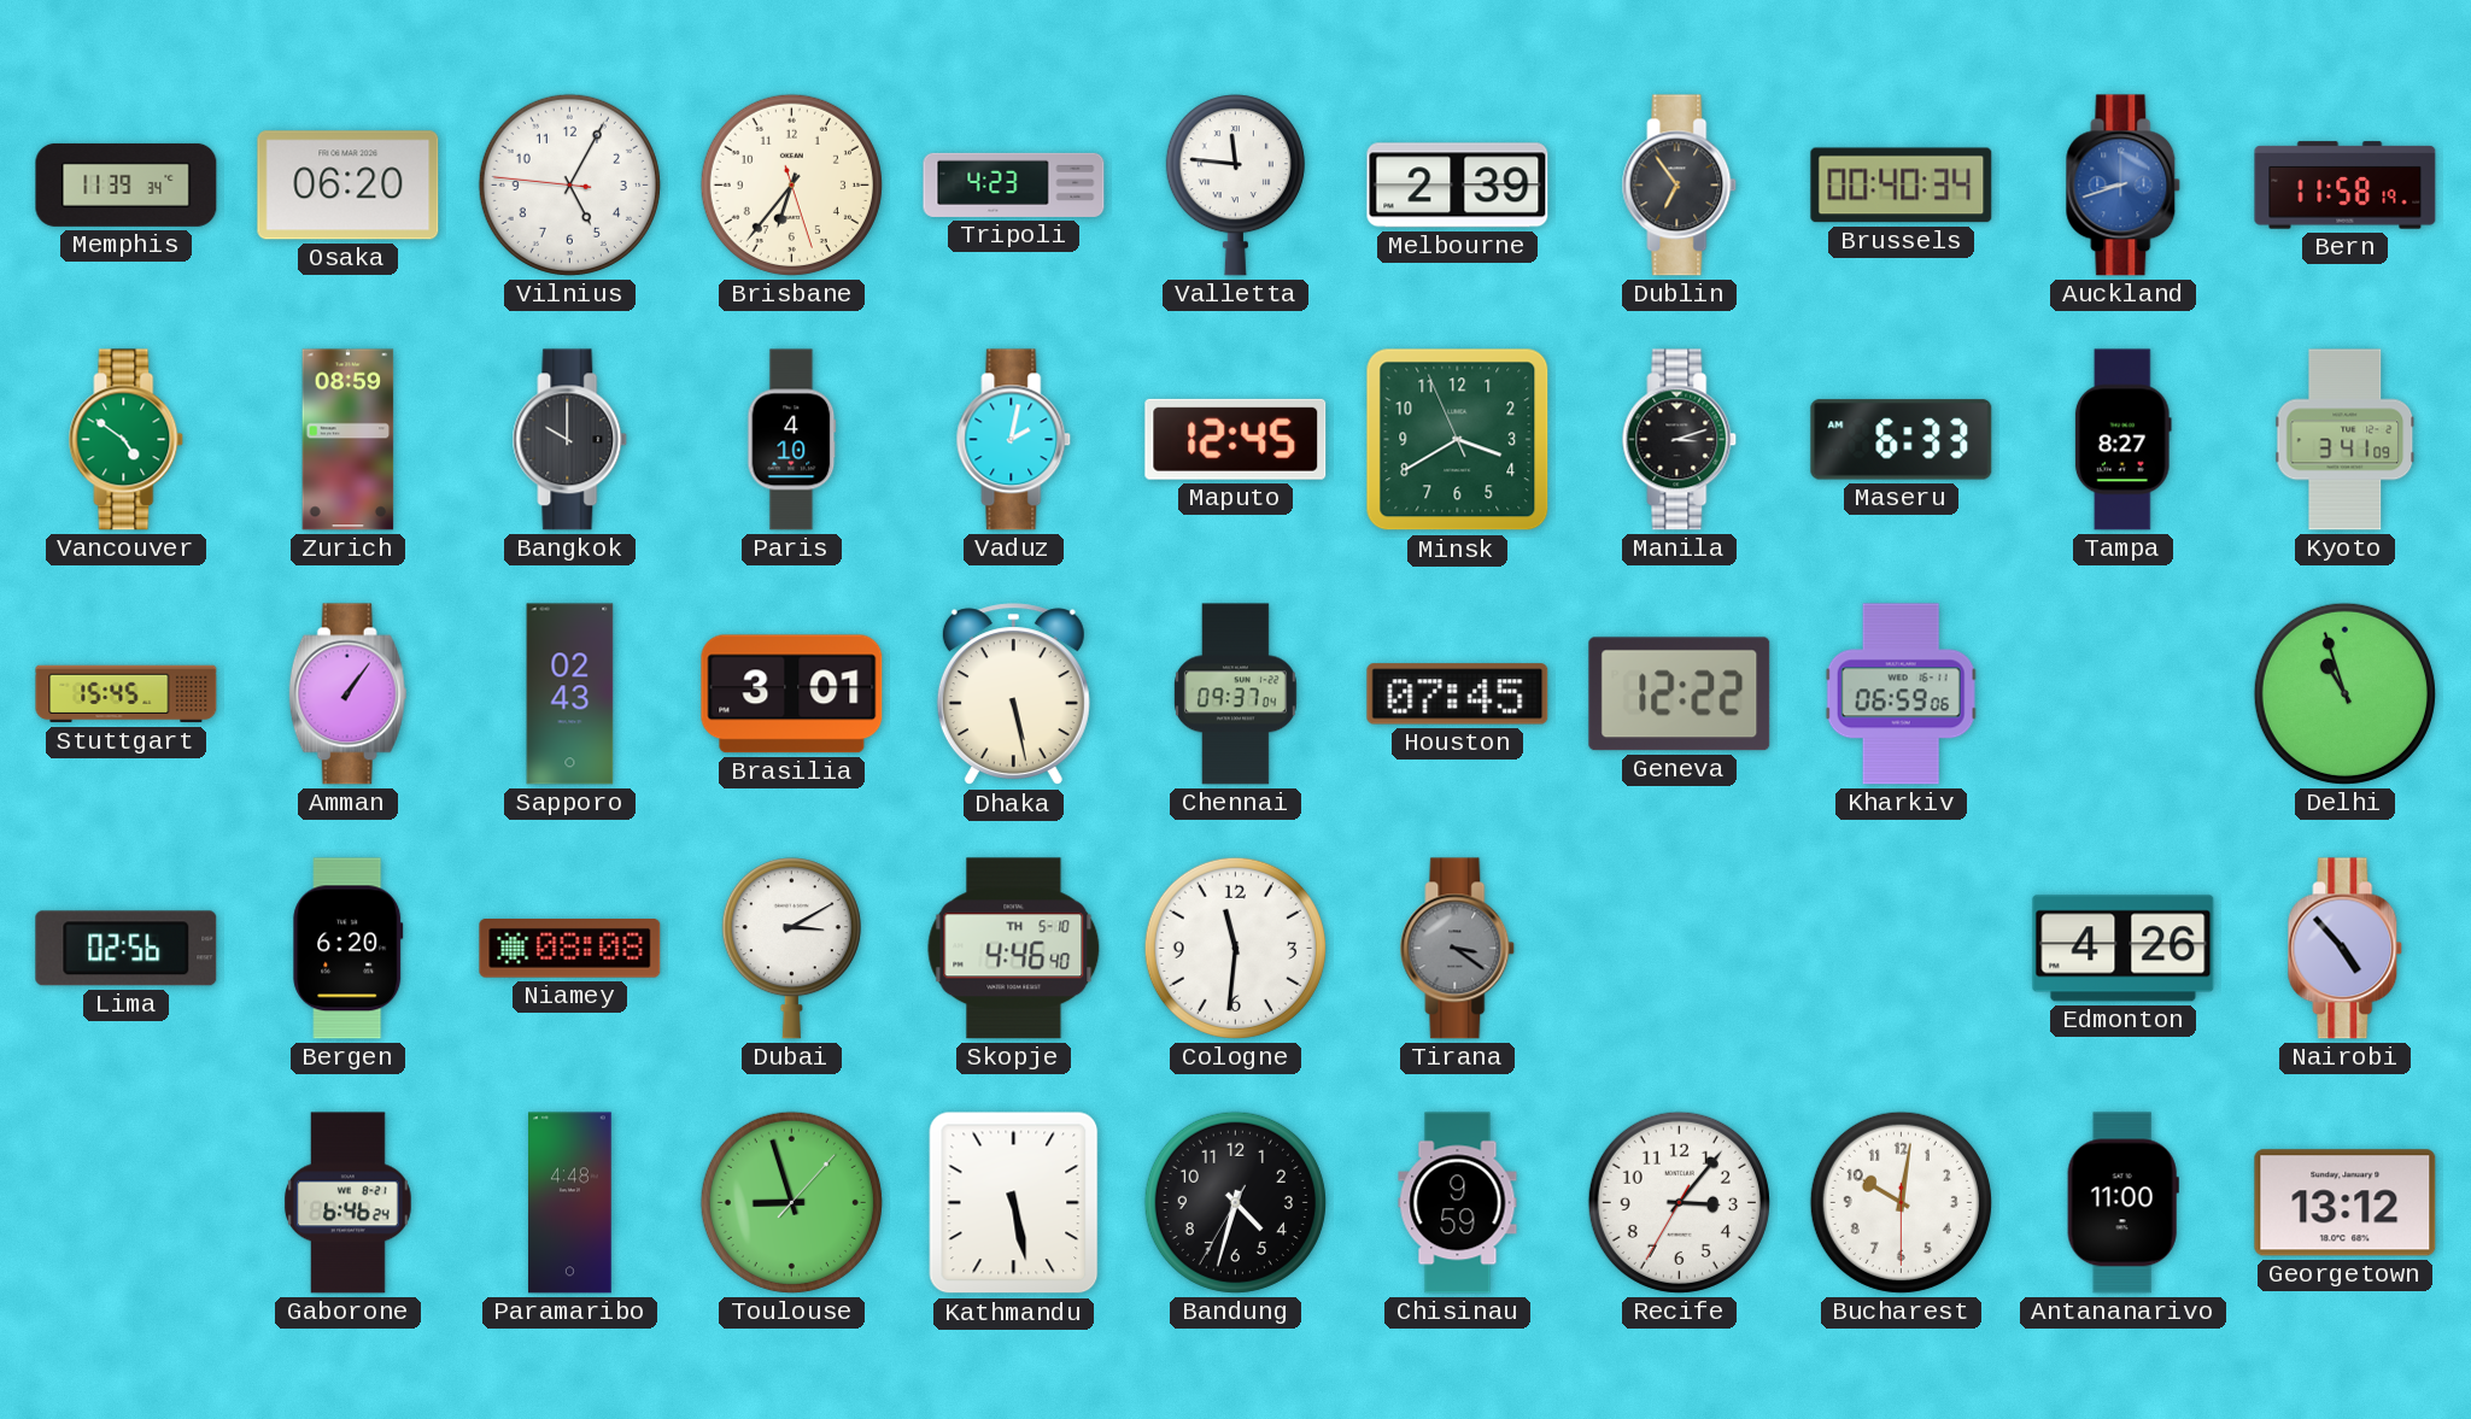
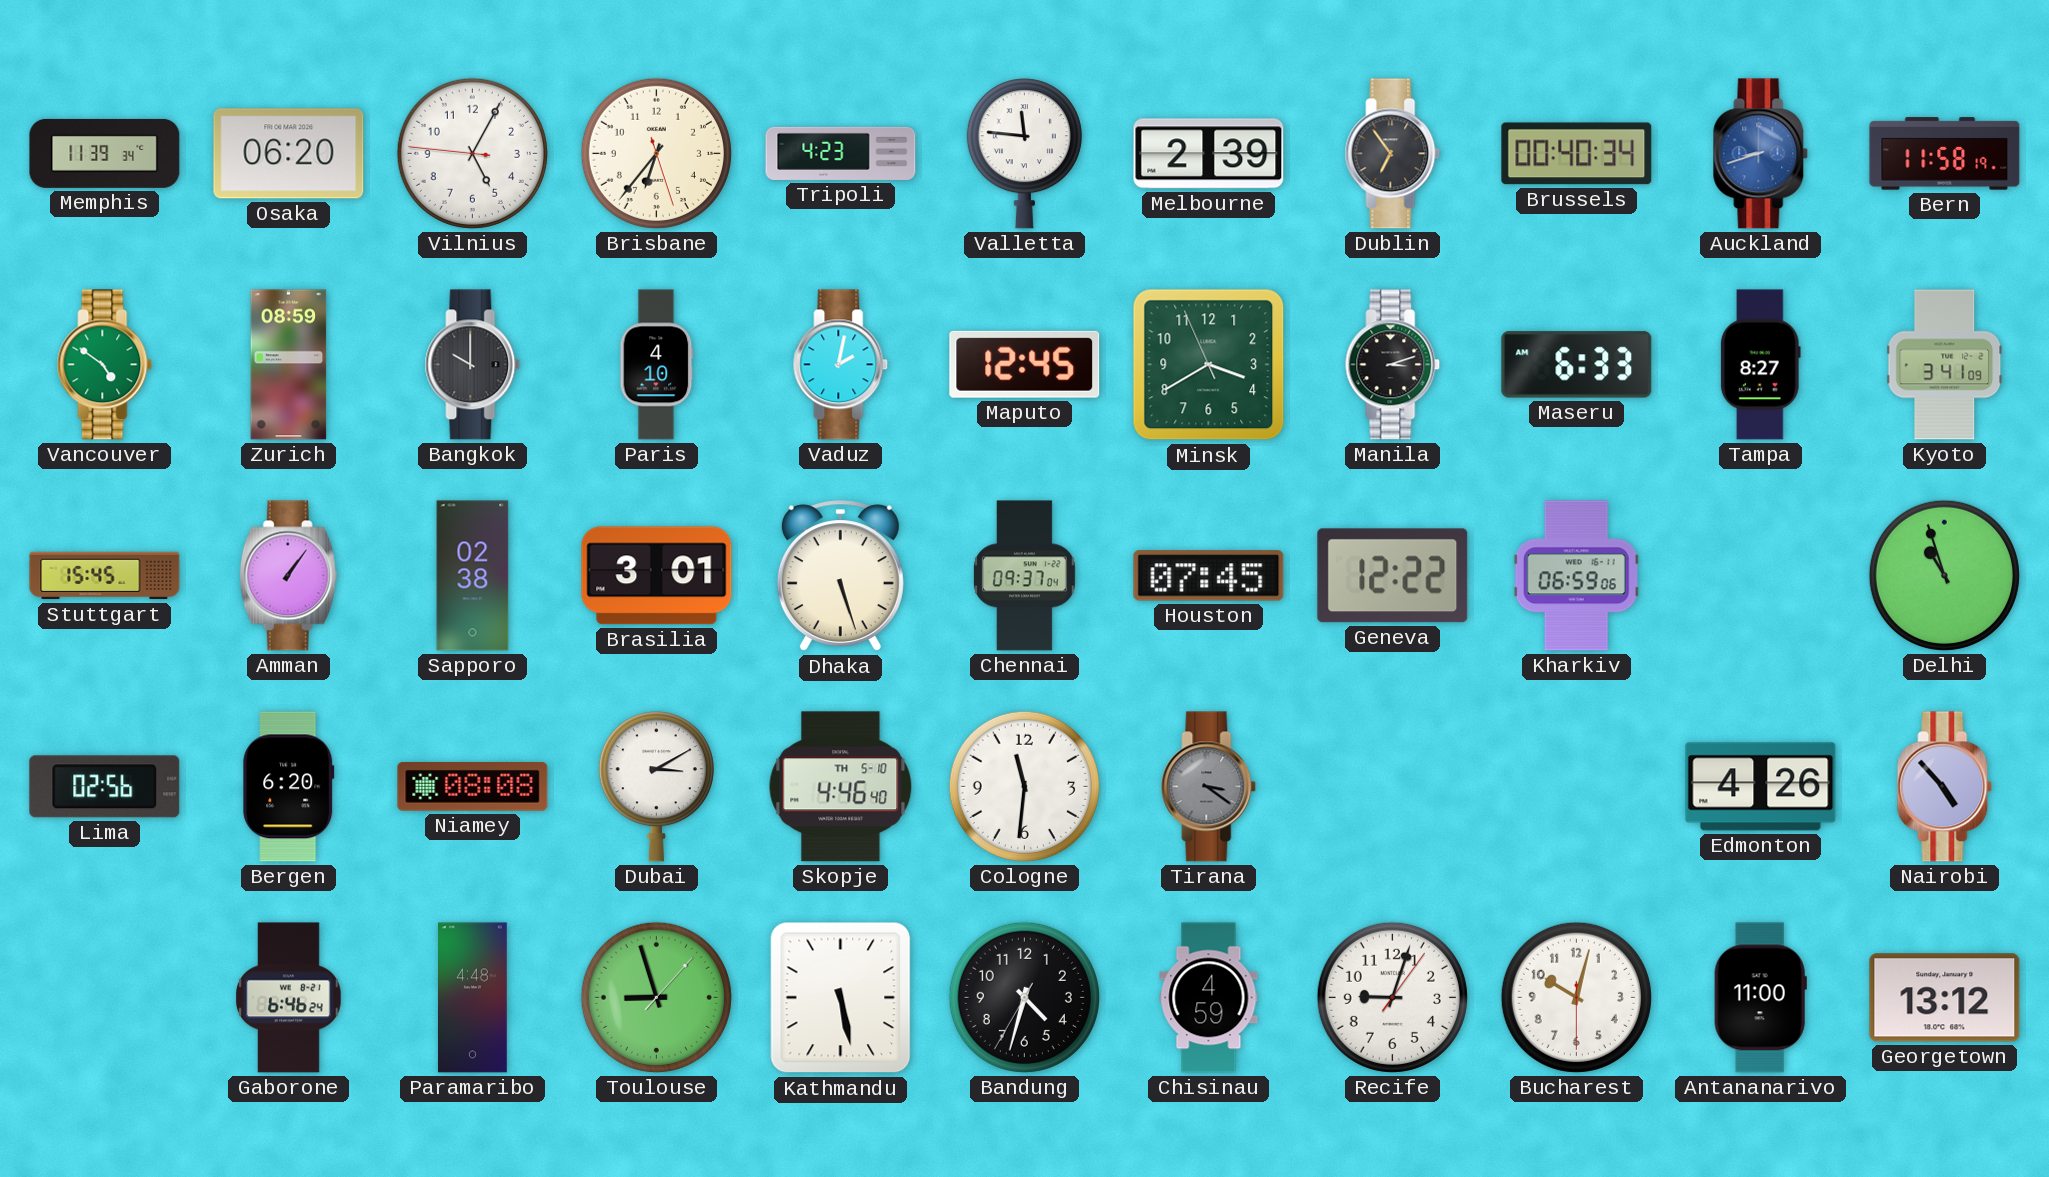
Sapporo: 02:43 -> 02:38 (473, 576)
Dhaka: 5:28 -> 5:27 (840, 576)
Chisinau: 9:59 -> 4:59 (1209, 998)
Recife: 3:06 -> 9:03 (1392, 997)
Bucharest: 10:01 -> 10:02 (1576, 997)
